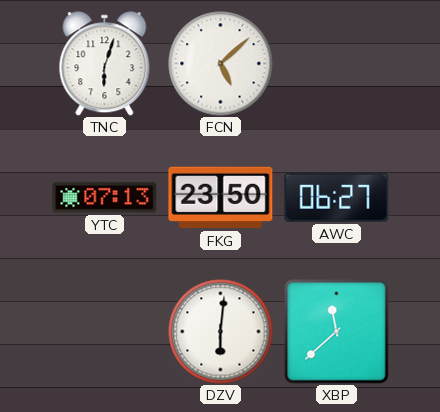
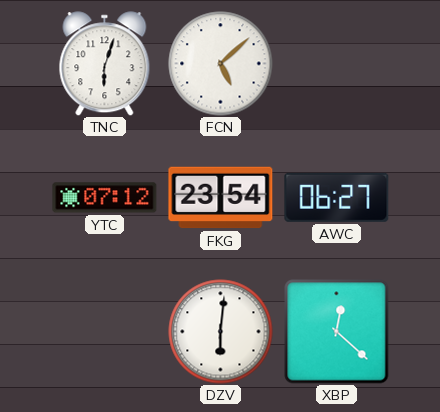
YTC: 07:13 -> 07:12 (105, 198)
FKG: 23:50 -> 23:54 (221, 198)
XBP: 11:38 -> 12:22 (337, 332)
